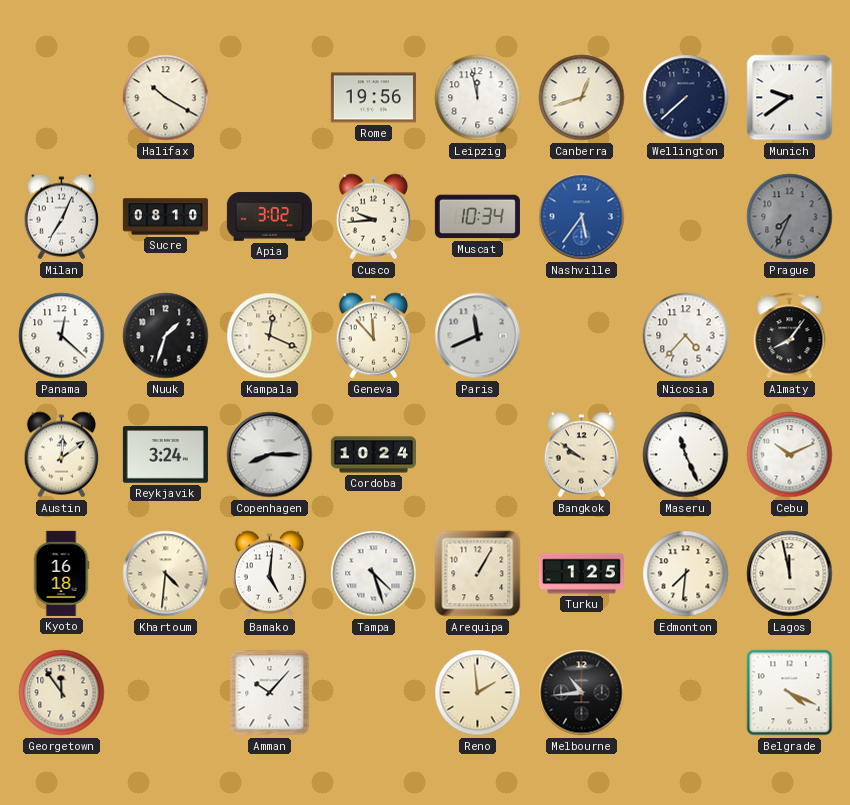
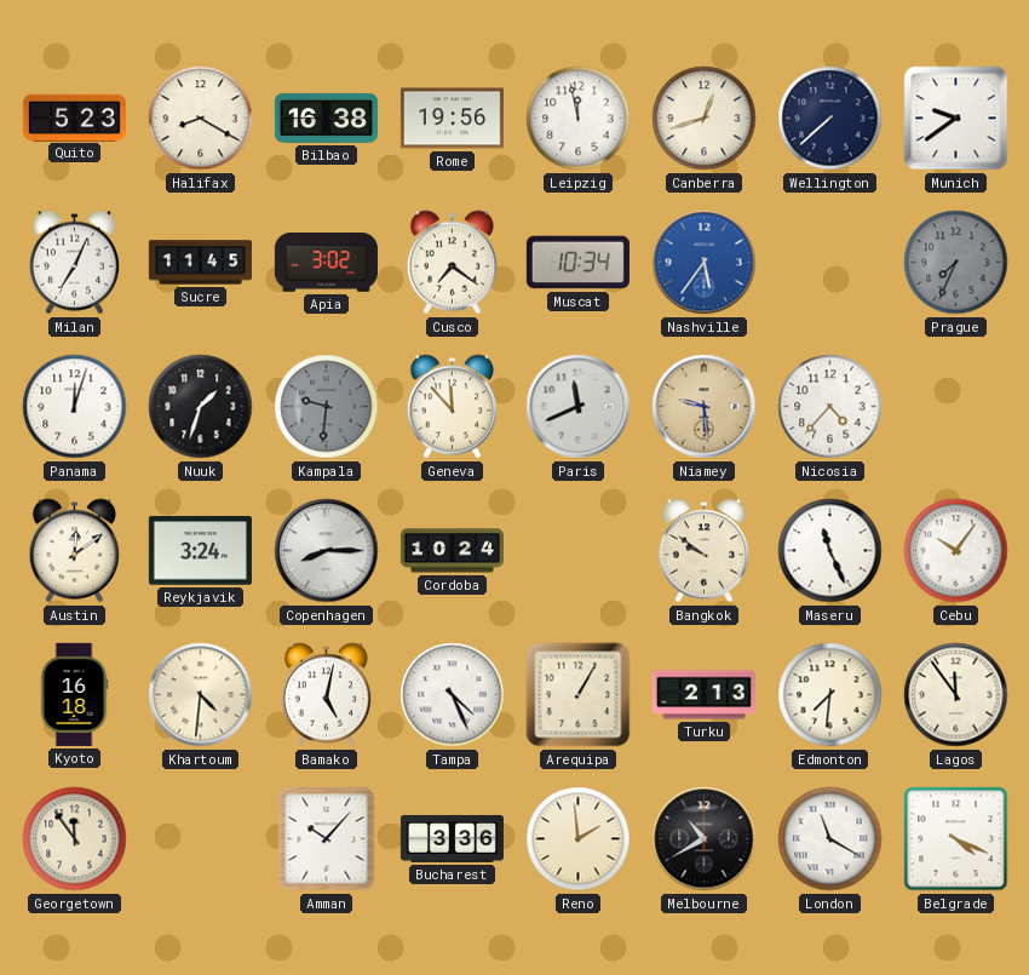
Quito: none -> 5:23 (74, 117)
Halifax: 10:20 -> 8:20 (201, 119)
Bilbao: none -> 16:38 (326, 117)
Sucre: 08:10 -> 11:45 (200, 263)
Cusco: 9:44 -> 7:21 (453, 263)
Panama: 12:22 -> 12:03 (75, 407)
Kampala: 12:19 -> 9:31 (327, 407)
Kampala dial: cream -> grey (327, 407)
Niamey: none -> 9:29 (705, 407)
Almaty: 8:06 -> none (790, 336)
Cebu: 10:11 -> 10:06 (956, 551)
Bamako: 5:01 -> 5:02 (327, 695)
Tampa: 4:27 -> 4:26 (453, 695)
Turku: 1:25 -> 2:13 (703, 695)
Lagos: 11:58 -> 11:54 (956, 695)
Bucharest: none -> 3:36 (452, 838)
Melbourne: 10:44 -> 10:40 (705, 839)
London: none -> 11:20 (830, 839)
